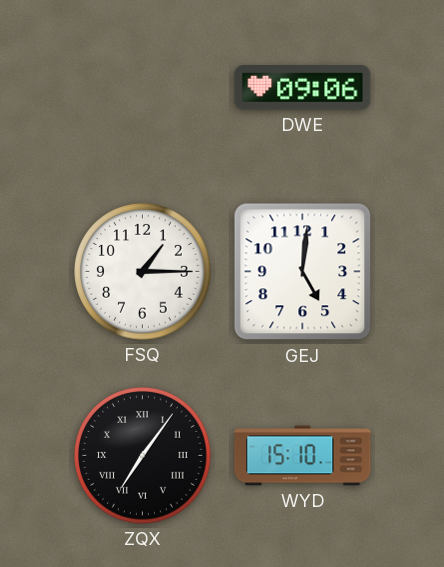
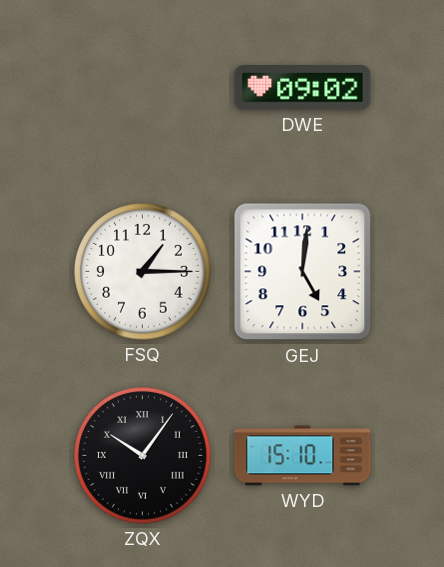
DWE: 09:06 -> 09:02 (303, 88)
ZQX: 7:06 -> 10:06 (143, 456)
